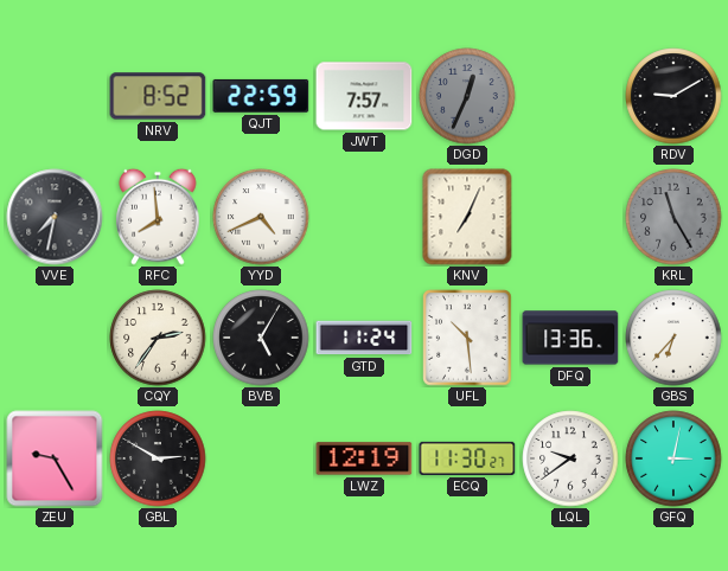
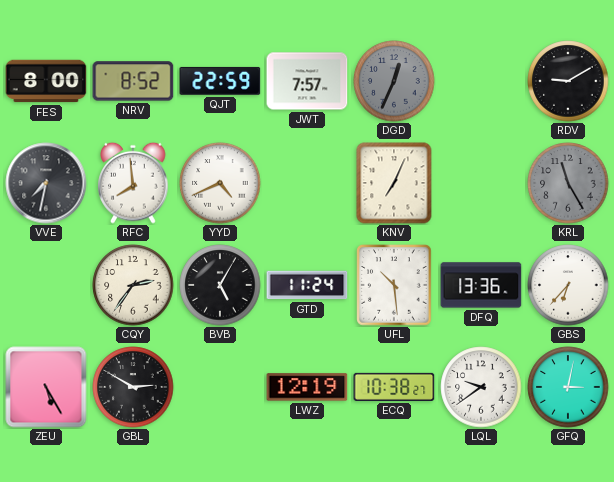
FES: none -> 8:00 (46, 81)
ZEU: 9:25 -> 5:25 (46, 387)
ECQ: 11:30 -> 10:38 (394, 387)
